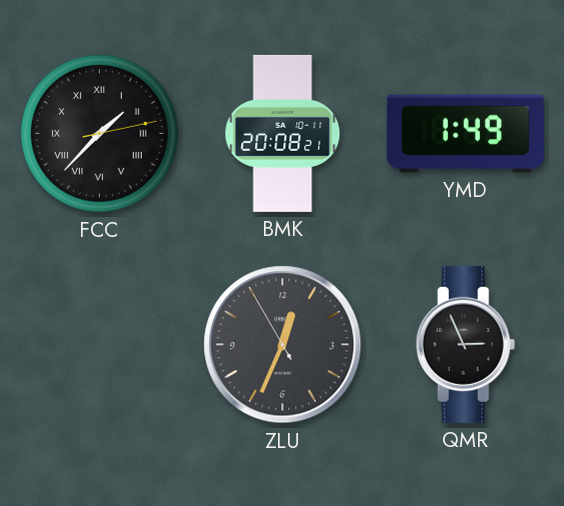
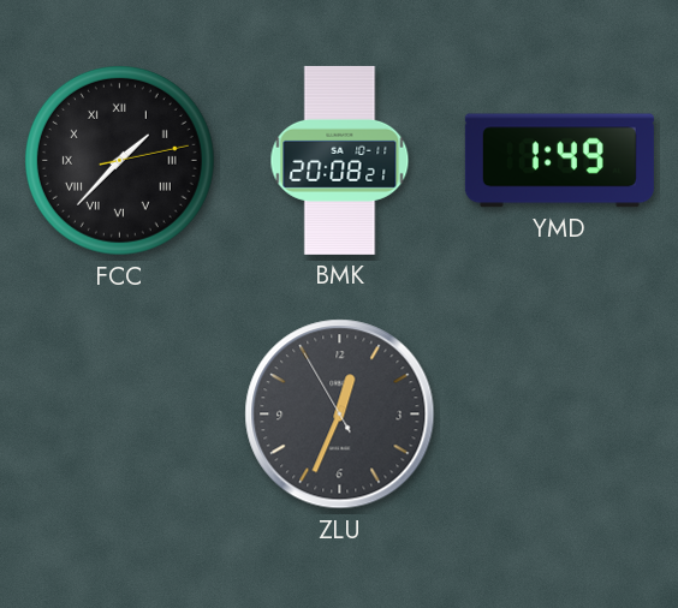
QMR: 2:56 -> none (466, 344)
